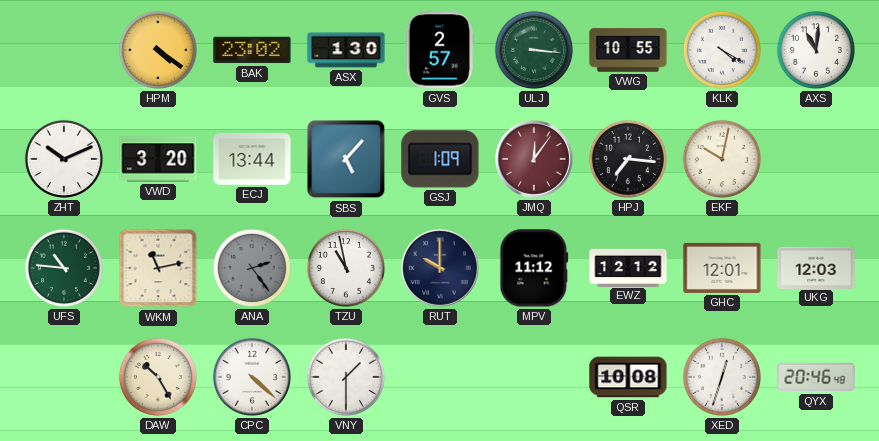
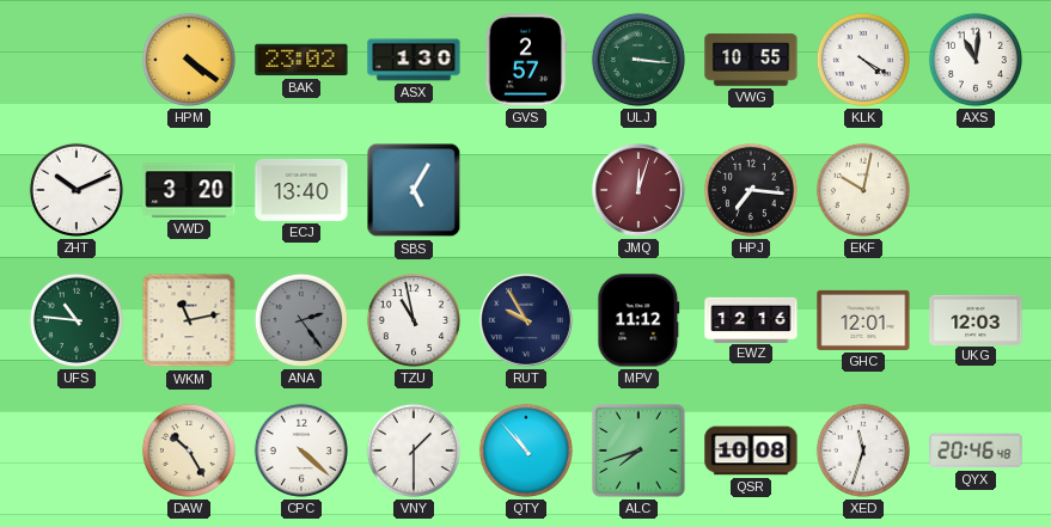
ECJ: 13:44 -> 13:40 (301, 190)
SBS: 5:07 -> 5:05 (414, 190)
GSJ: 1:09 -> none (440, 159)
JMQ: 12:06 -> 12:03 (640, 191)
RUT: 10:00 -> 9:55 (527, 321)
EWZ: 12:12 -> 12:16 (751, 319)
QTY: none -> 10:53 (526, 451)
ALC: none -> 7:42 (638, 451)
XED: 12:33 -> 11:33 (863, 451)
